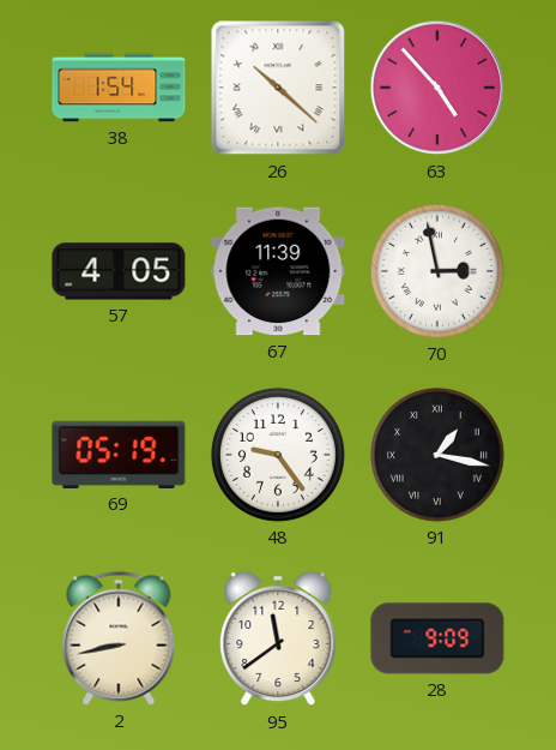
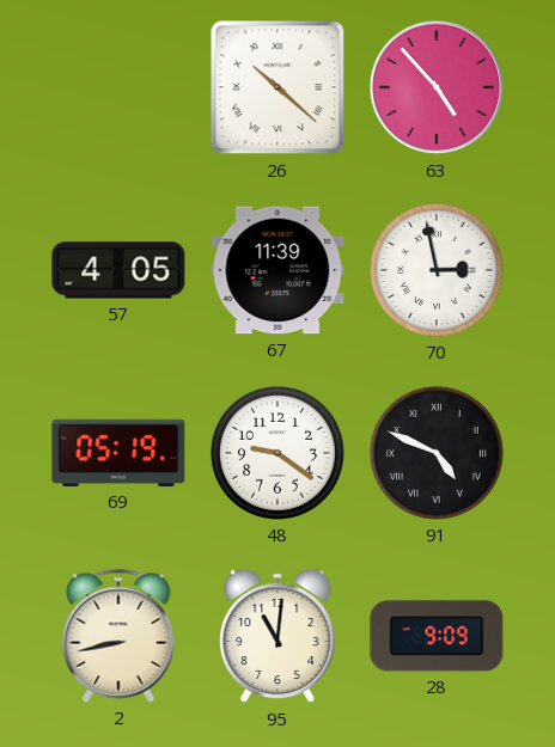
38: 1:54 -> none (119, 88)
48: 9:24 -> 9:21 (277, 453)
91: 1:17 -> 4:49 (437, 453)
95: 11:39 -> 11:01 (277, 636)
